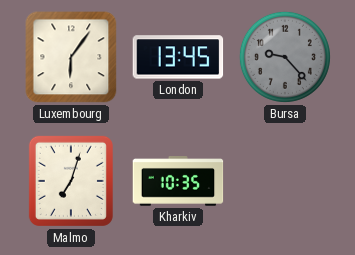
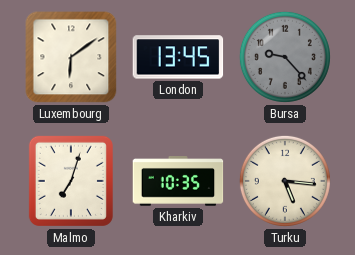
Luxembourg: 6:06 -> 6:09 (71, 57)
Turku: none -> 5:16 (285, 181)
